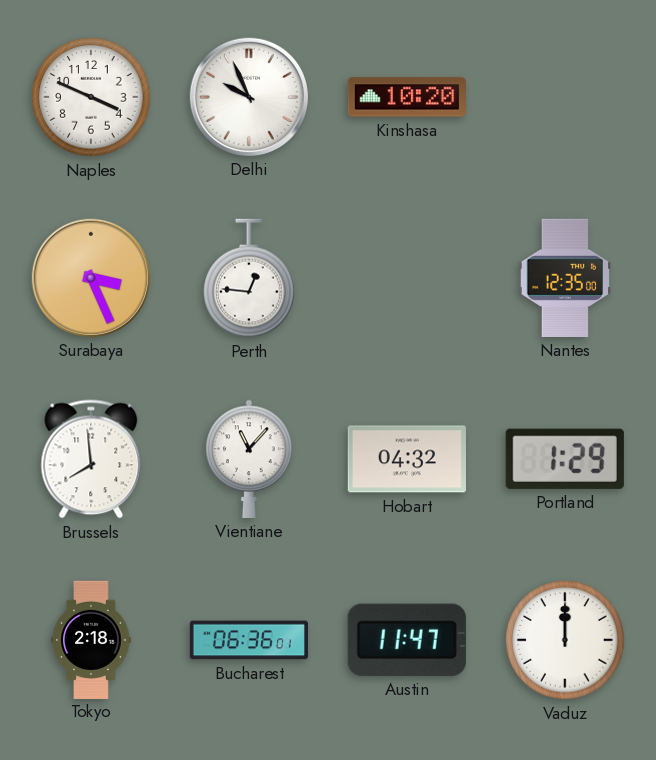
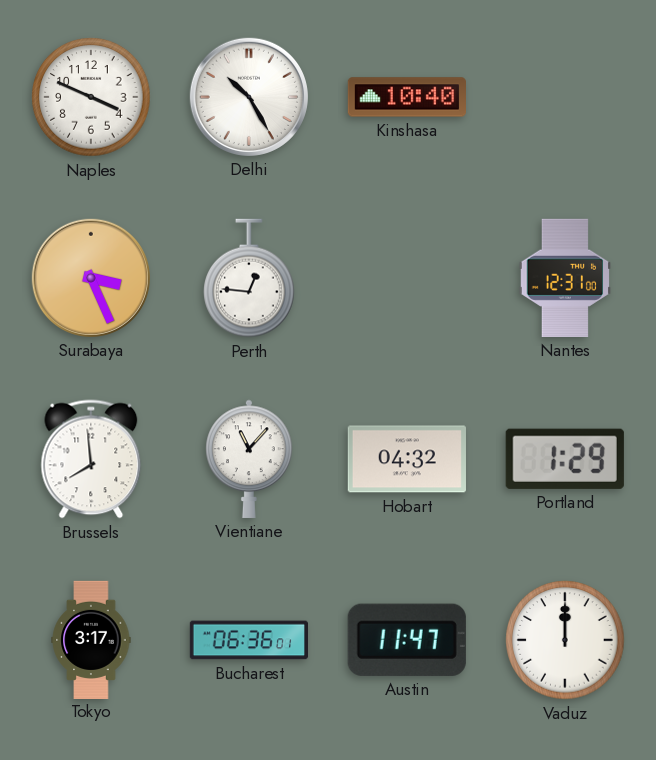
Delhi: 9:56 -> 10:25 (249, 97)
Kinshasa: 10:20 -> 10:40 (406, 97)
Nantes: 12:35 -> 12:31 (565, 278)
Tokyo: 2:18 -> 3:17 (91, 639)
